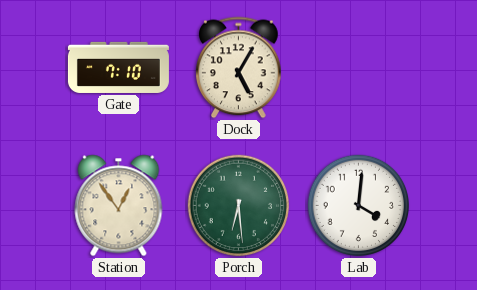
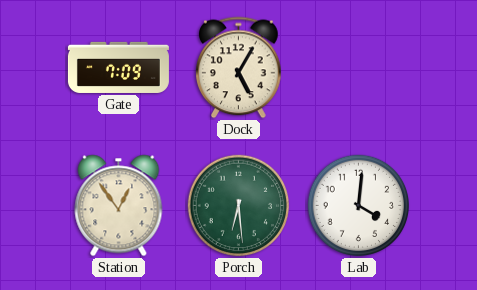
Gate: 7:10 -> 7:09 (118, 67)
